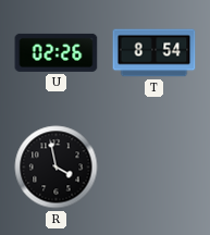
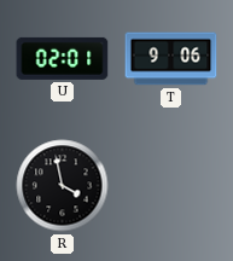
U: 02:26 -> 02:01 (63, 58)
T: 8:54 -> 9:06 (171, 59)
